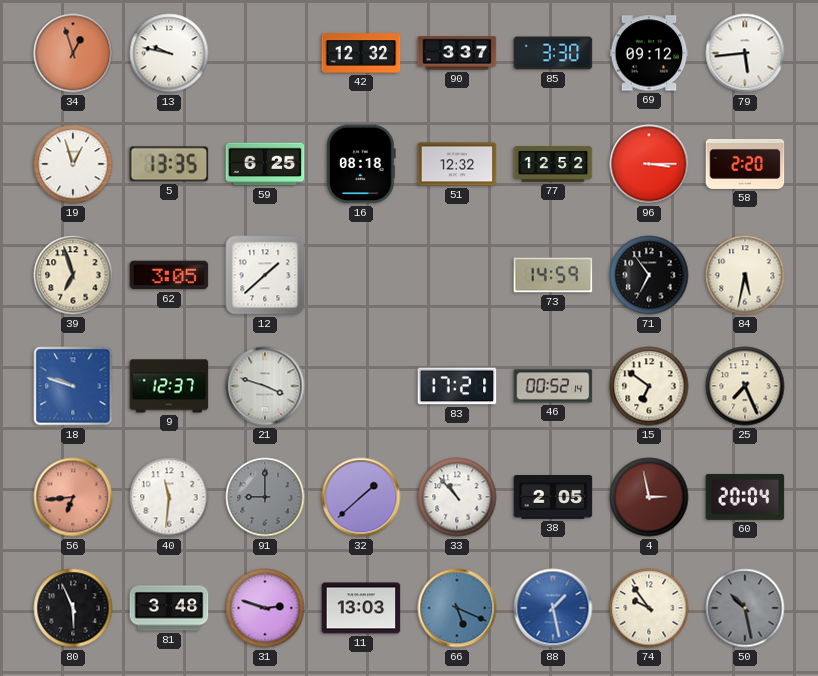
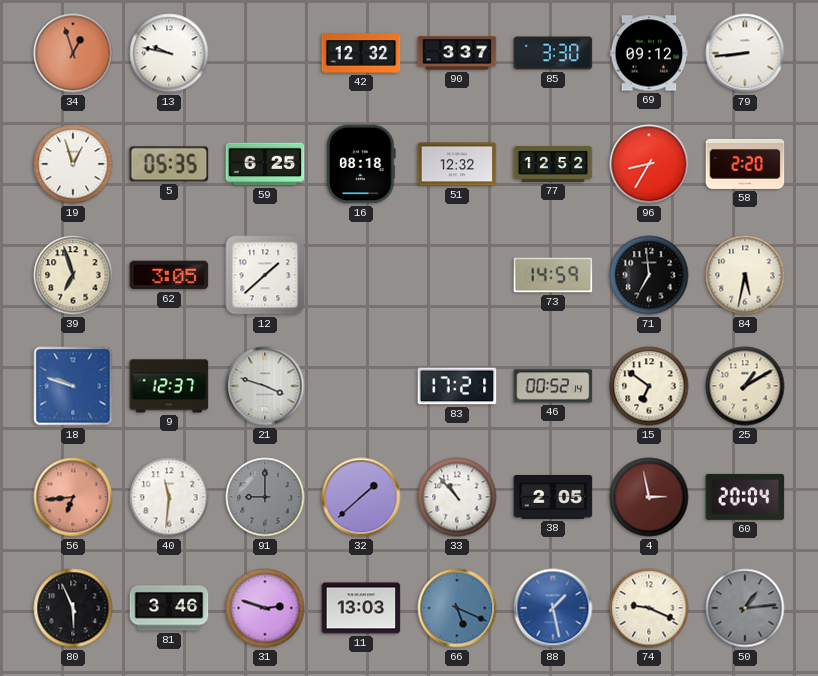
79: 5:44 -> 8:44 (745, 53)
5: 13:35 -> 05:35 (169, 164)
96: 3:15 -> 8:35 (649, 164)
71: 6:54 -> 6:59 (649, 275)
25: 7:26 -> 1:10 (745, 386)
81: 3:48 -> 3:46 (169, 608)
74: 9:54 -> 9:19 (649, 608)
50: 10:28 -> 1:14 (745, 608)
